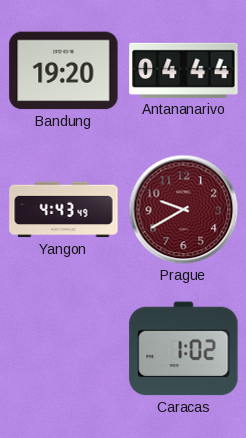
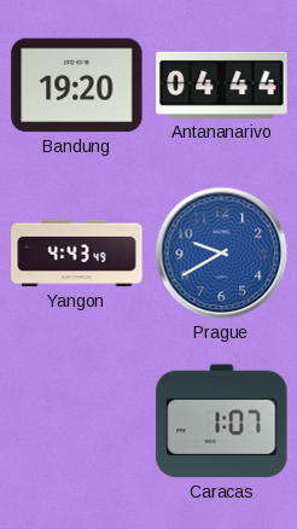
Prague dial: burgundy -> blue (222, 254)
Caracas: 1:02 -> 1:07 (222, 422)
